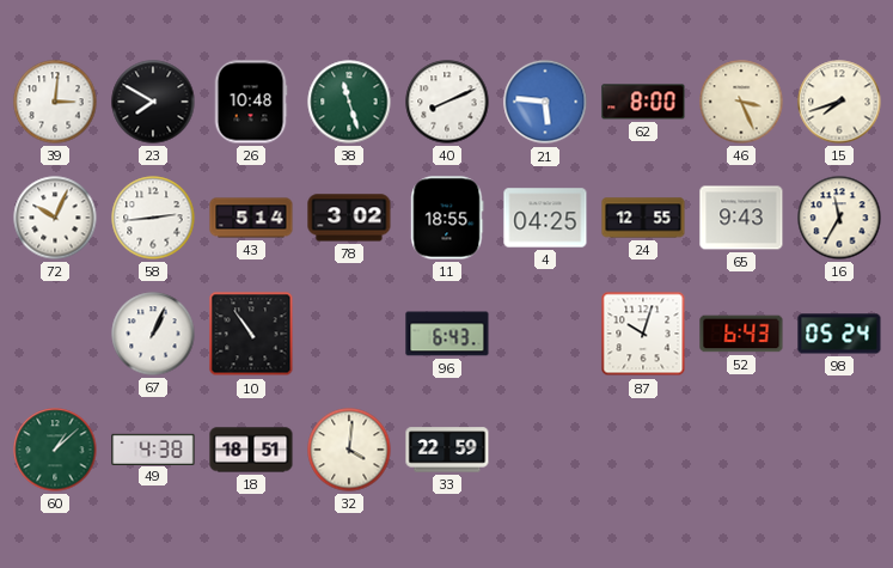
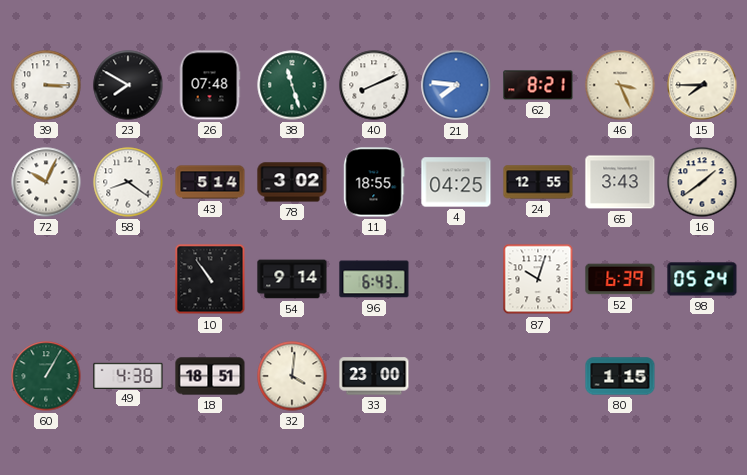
39: 3:01 -> 3:15 (46, 85)
26: 10:48 -> 07:48 (210, 85)
21: 5:46 -> 7:46 (456, 85)
62: 8:00 -> 8:21 (538, 85)
15: 7:42 -> 7:45 (702, 85)
58: 2:44 -> 8:21 (128, 182)
65: 9:43 -> 3:43 (620, 182)
16: 11:35 -> 1:39 (702, 182)
67: 1:04 -> none (153, 334)
54: none -> 9:14 (292, 279)
52: 6:43 -> 6:39 (620, 279)
60: 1:08 -> 1:05 (46, 376)
33: 22:59 -> 23:00 (374, 376)
80: none -> 1:15 (620, 376)
